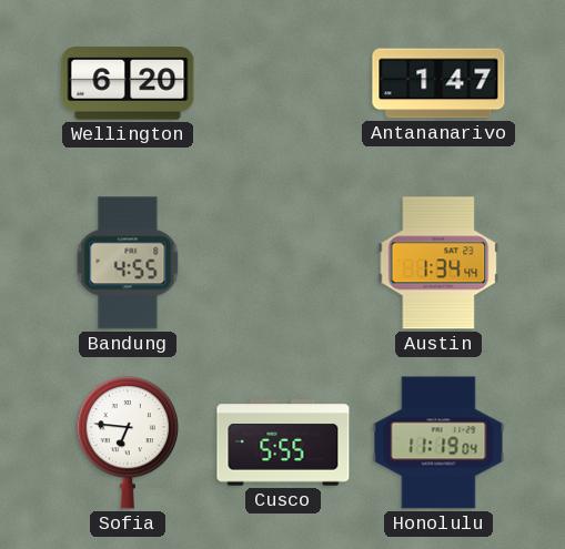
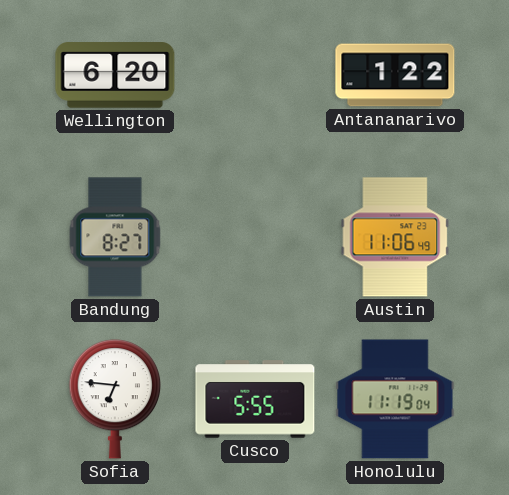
Antananarivo: 1:47 -> 1:22 (395, 75)
Bandung: 4:55 -> 8:27 (115, 237)
Austin: 1:34 -> 11:06 (395, 237)
